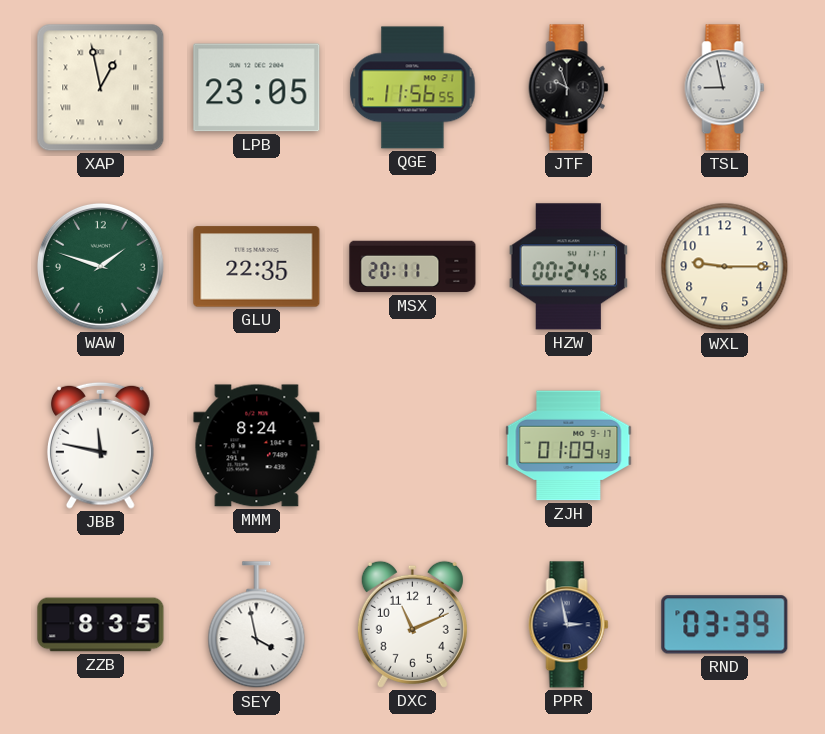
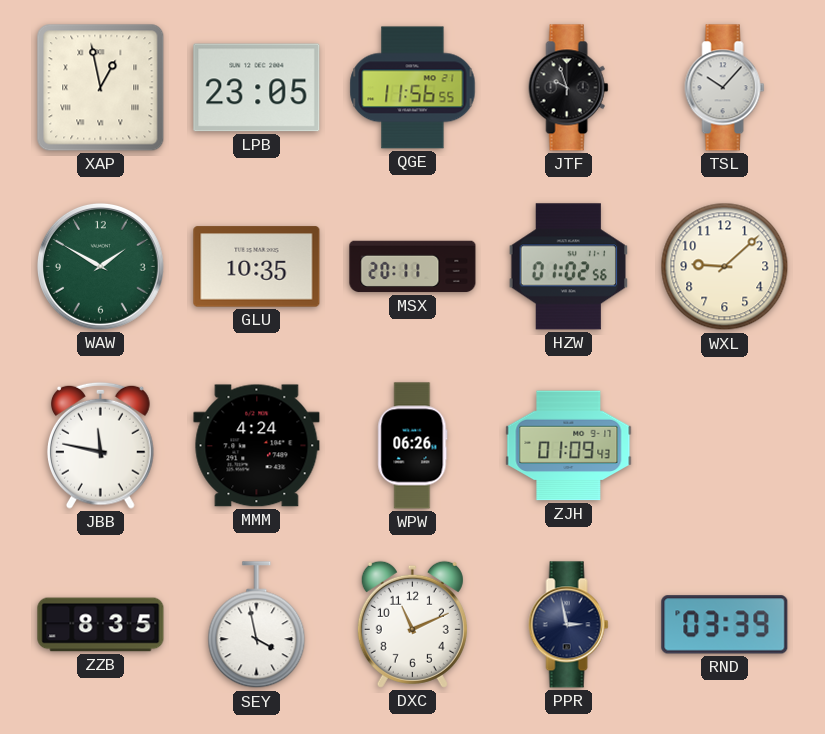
TSL: 8:58 -> 10:07 (725, 88)
WAW: 1:48 -> 1:50 (100, 266)
GLU: 22:35 -> 10:35 (257, 267)
HZW: 00:24 -> 01:02 (569, 267)
WXL: 9:15 -> 9:08 (725, 267)
MMM: 8:24 -> 4:24 (257, 446)
WPW: none -> 06:26 (413, 446)
